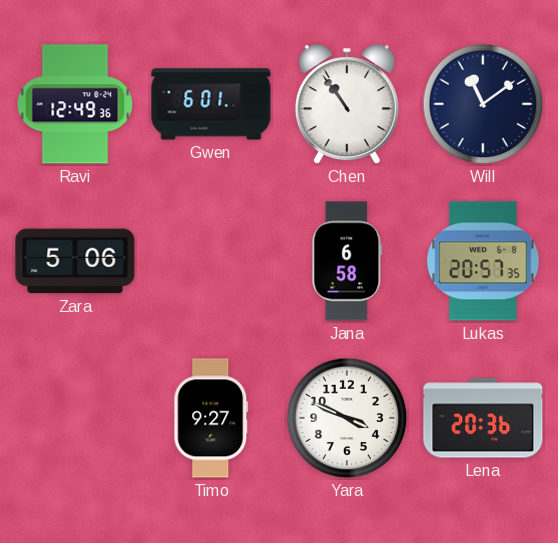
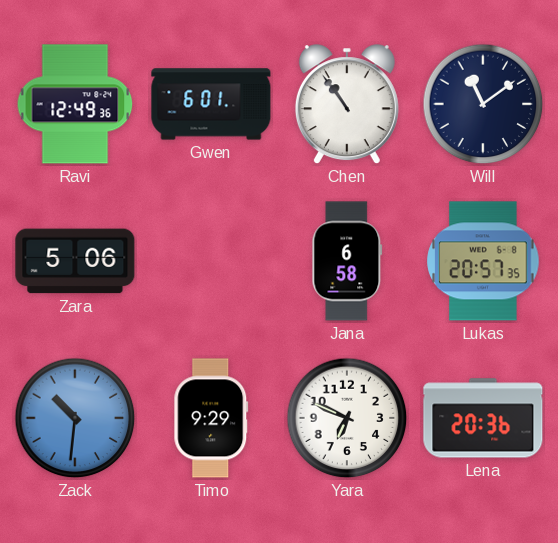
Zack: none -> 10:31 (75, 418)
Timo: 9:27 -> 9:29 (211, 418)
Yara: 3:49 -> 6:49 (347, 418)
